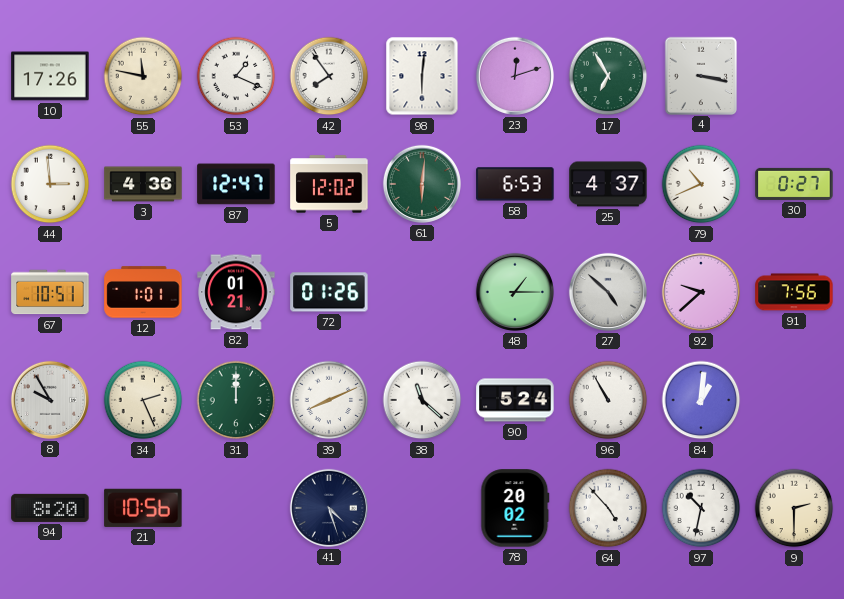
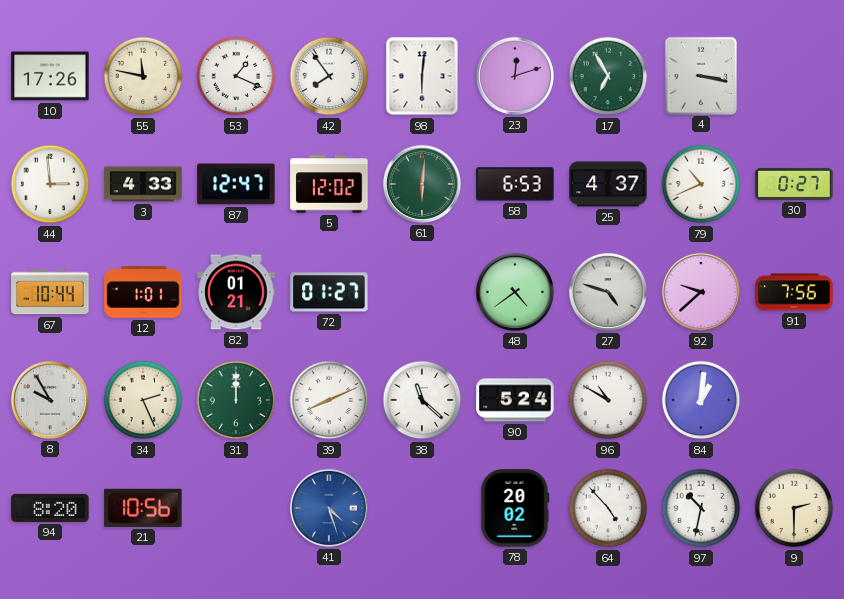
3: 4:36 -> 4:33 (143, 184)
67: 10:51 -> 10:44 (50, 292)
72: 01:26 -> 01:27 (329, 292)
48: 1:15 -> 4:39 (515, 292)
27: 4:52 -> 4:48 (608, 292)
96: 10:55 -> 10:50 (608, 400)
41 dial: navy -> blue (329, 508)
